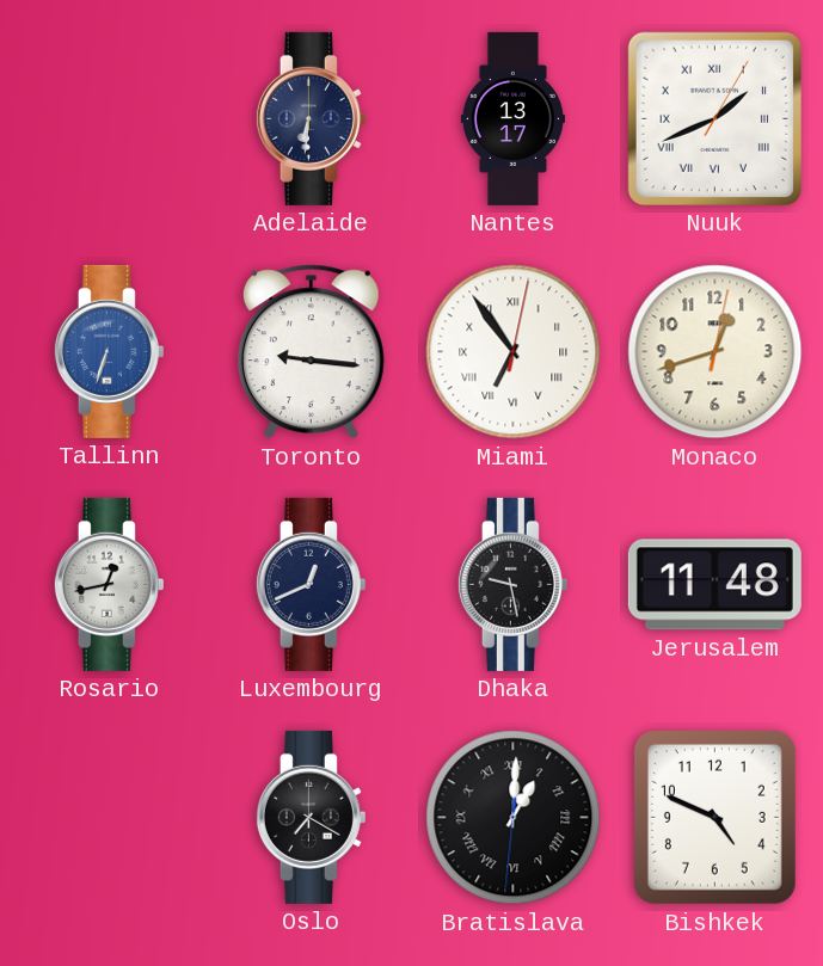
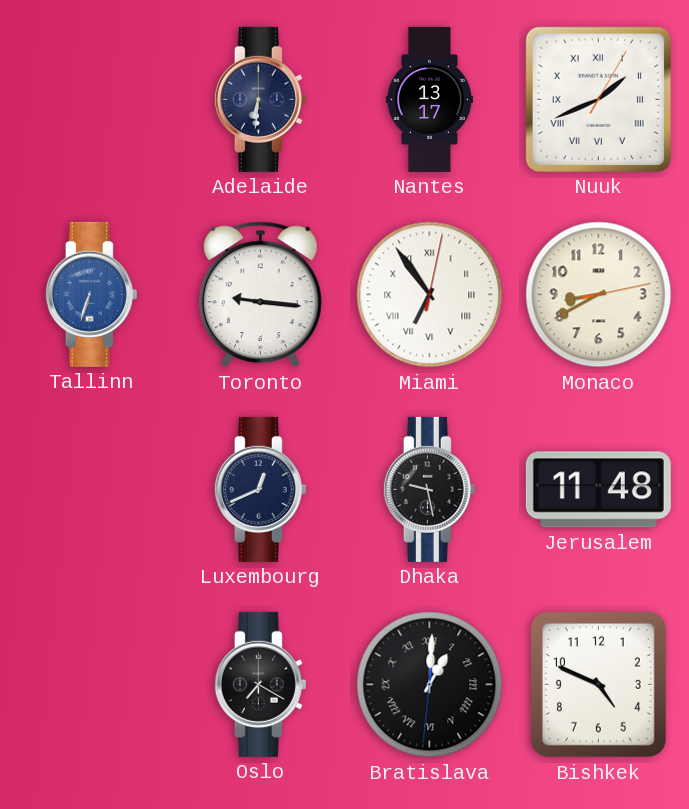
Monaco: 12:42 -> 8:40 (599, 295)
Rosario: 12:43 -> none (109, 584)
